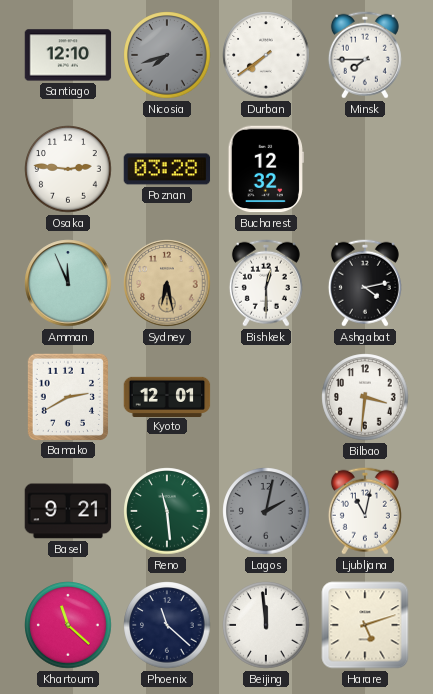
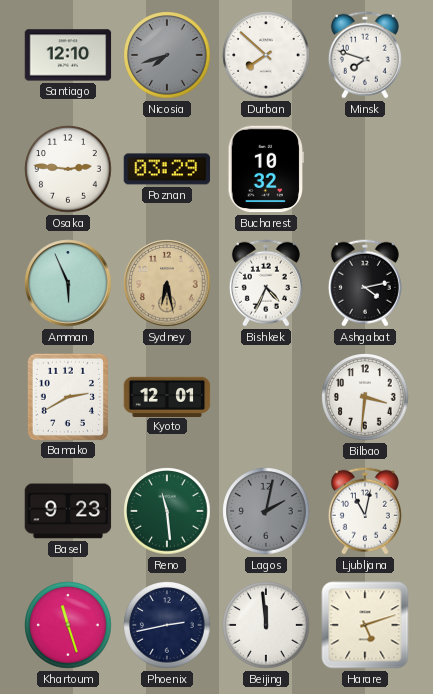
Durban: 7:39 -> 7:52 (266, 55)
Minsk: 7:45 -> 7:48 (365, 55)
Poznan: 03:28 -> 03:29 (167, 169)
Bucharest: 12:32 -> 10:32 (266, 169)
Amman: 11:56 -> 5:56 (68, 283)
Bishkek: 12:30 -> 4:34 (266, 283)
Basel: 9:21 -> 9:23 (68, 511)
Khartoum: 11:22 -> 11:27 (68, 625)
Phoenix: 11:22 -> 2:43 (167, 625)
